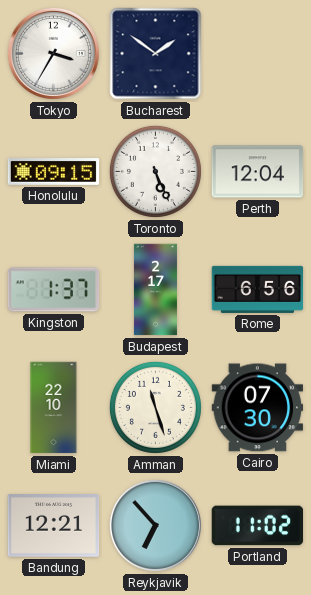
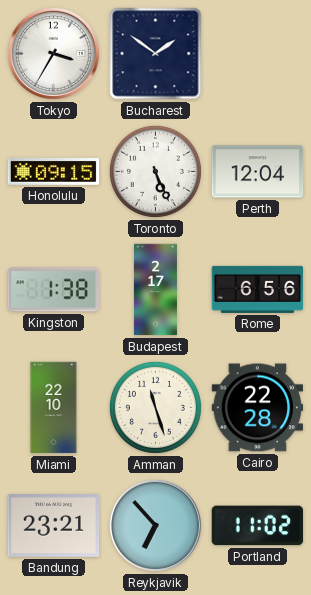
Kingston: 1:37 -> 1:38 (54, 290)
Cairo: 07:30 -> 22:28 (258, 408)
Bandung: 12:21 -> 23:21 (54, 526)
